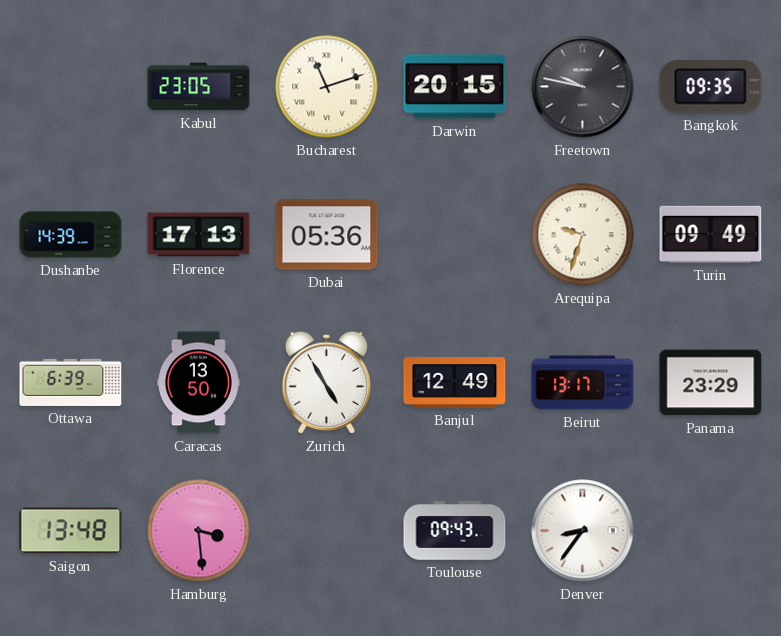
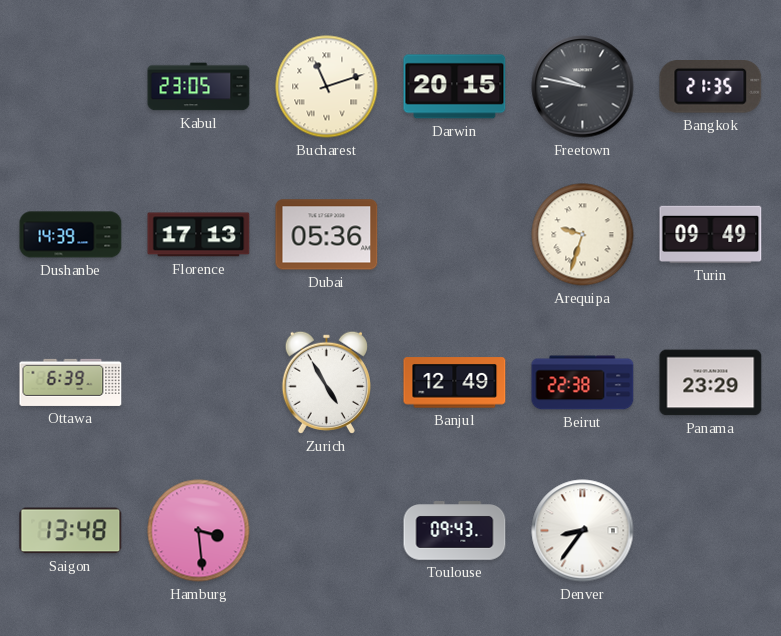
Bangkok: 09:35 -> 21:35 (711, 87)
Caracas: 13:50 -> none (198, 383)
Beirut: 13:17 -> 22:38 (583, 383)
